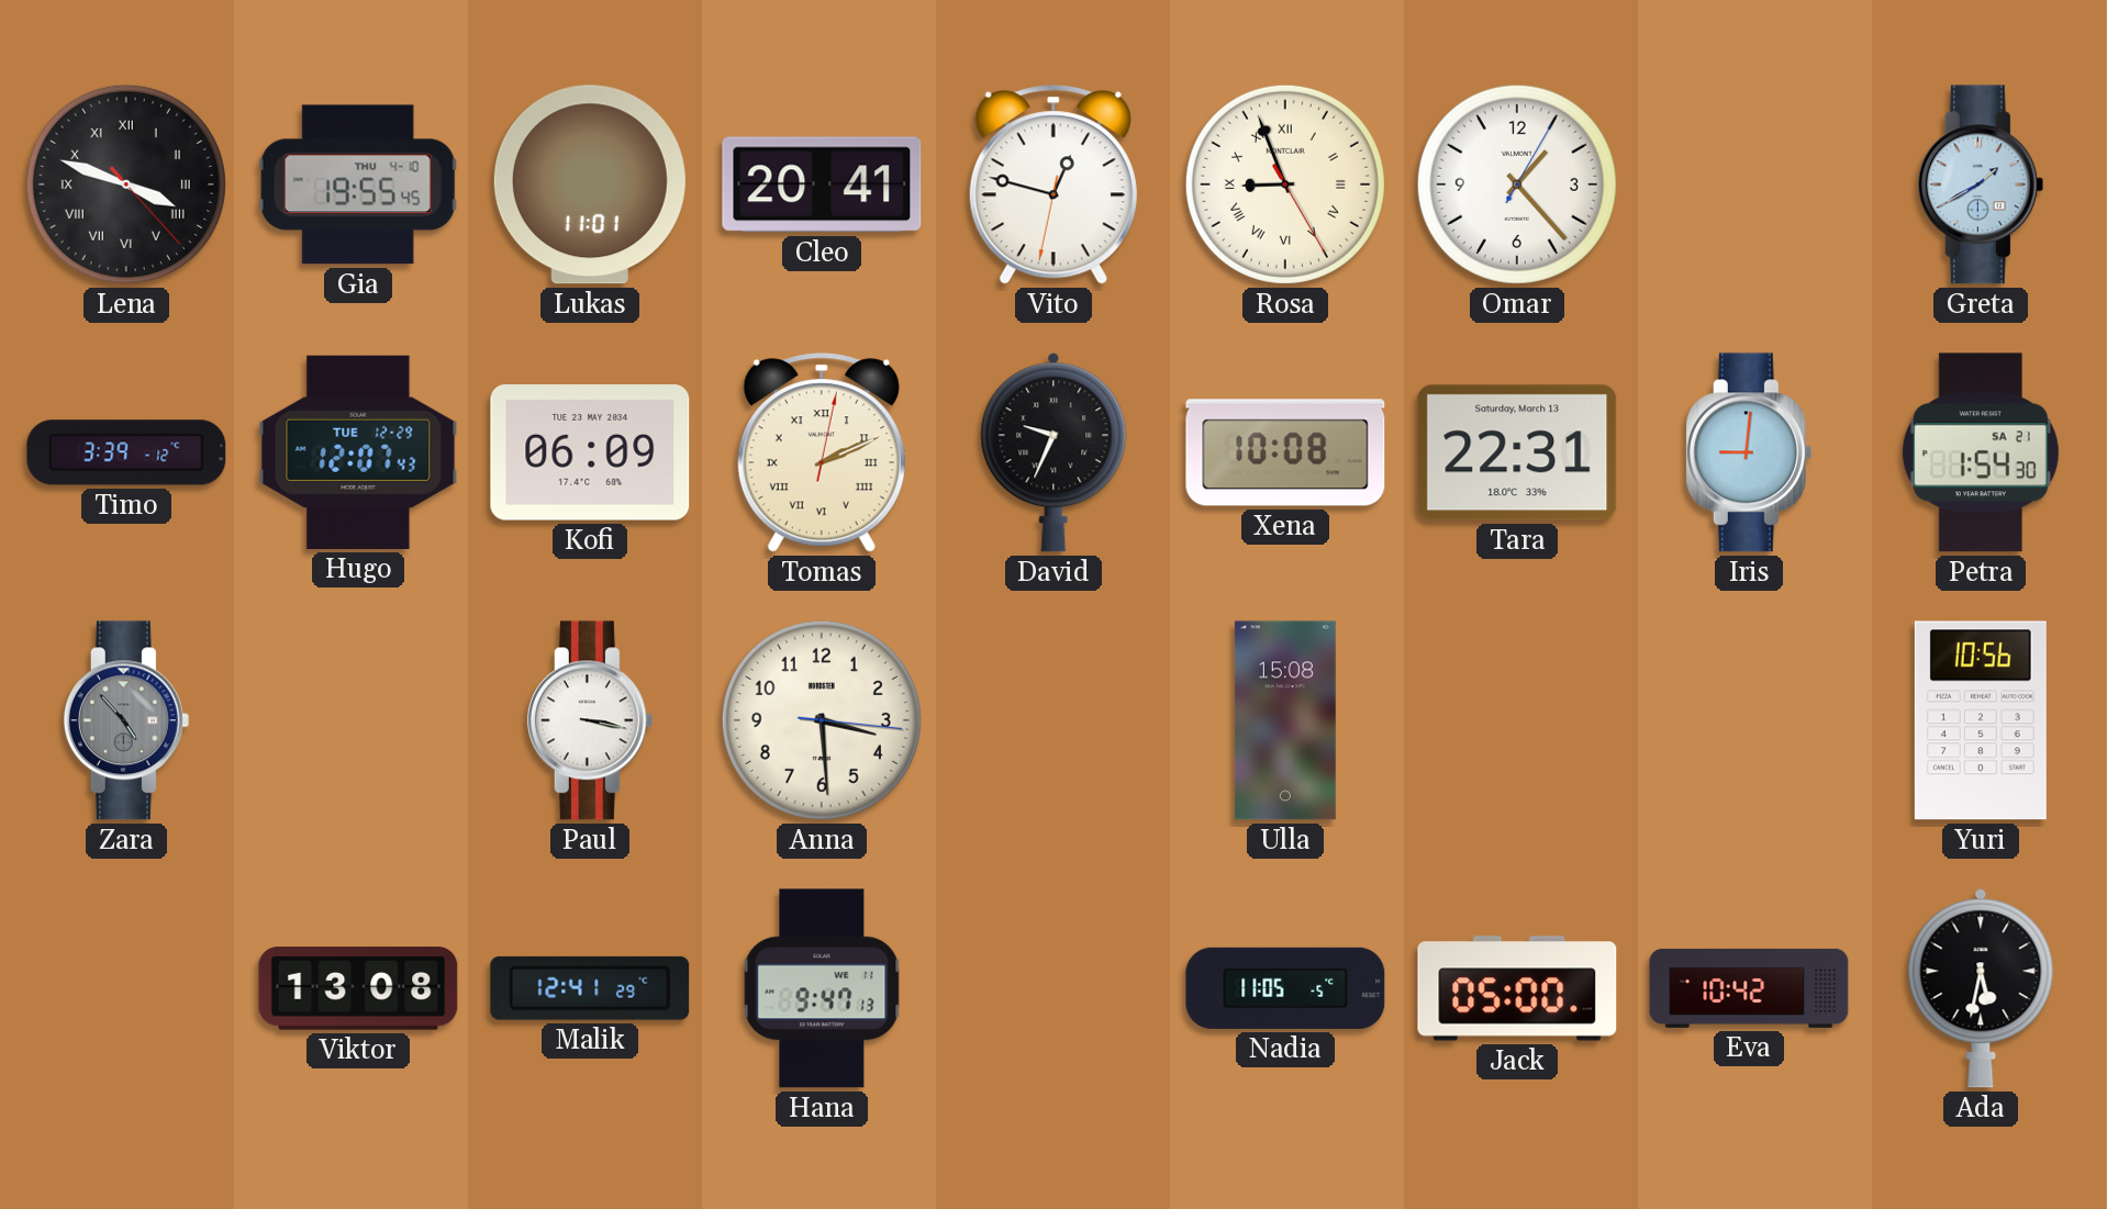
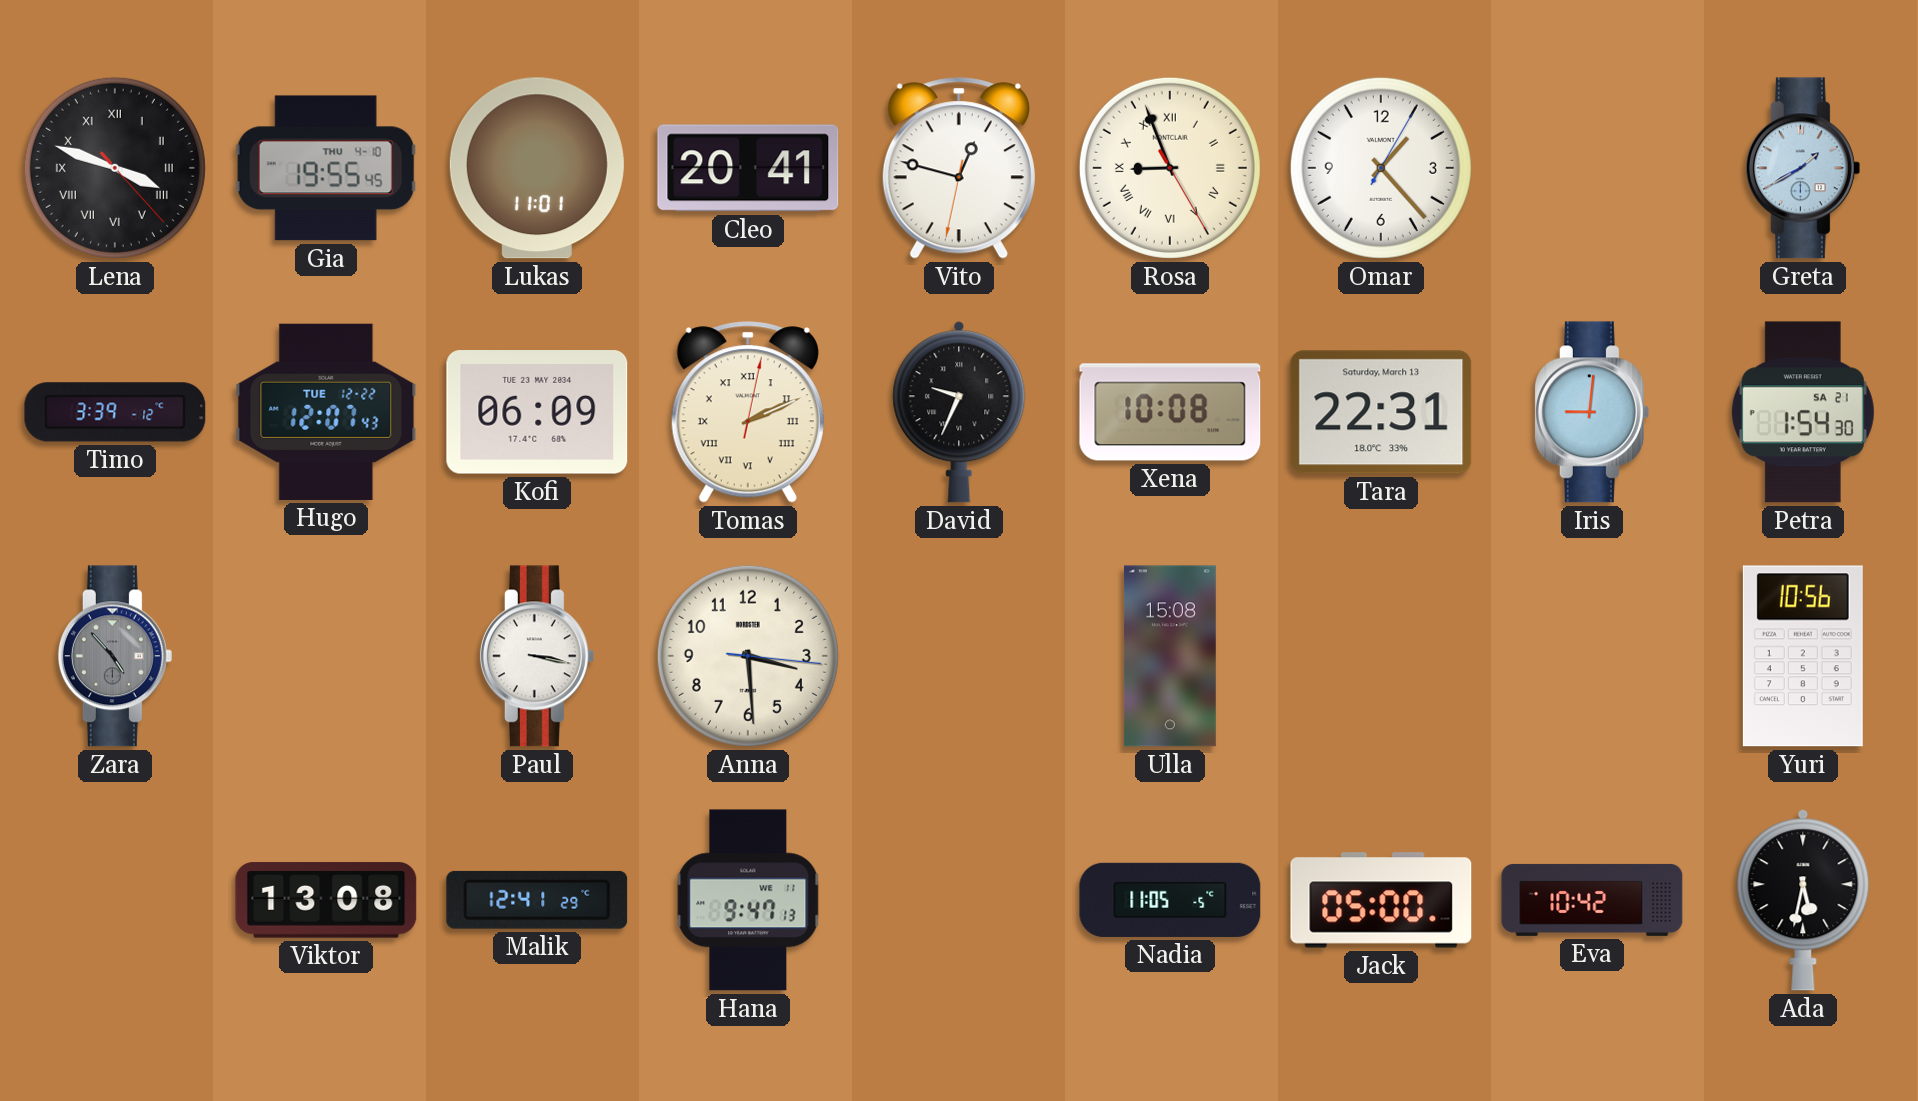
Hugo date: TUE 12-29 -> TUE 12-22 (326, 412)
